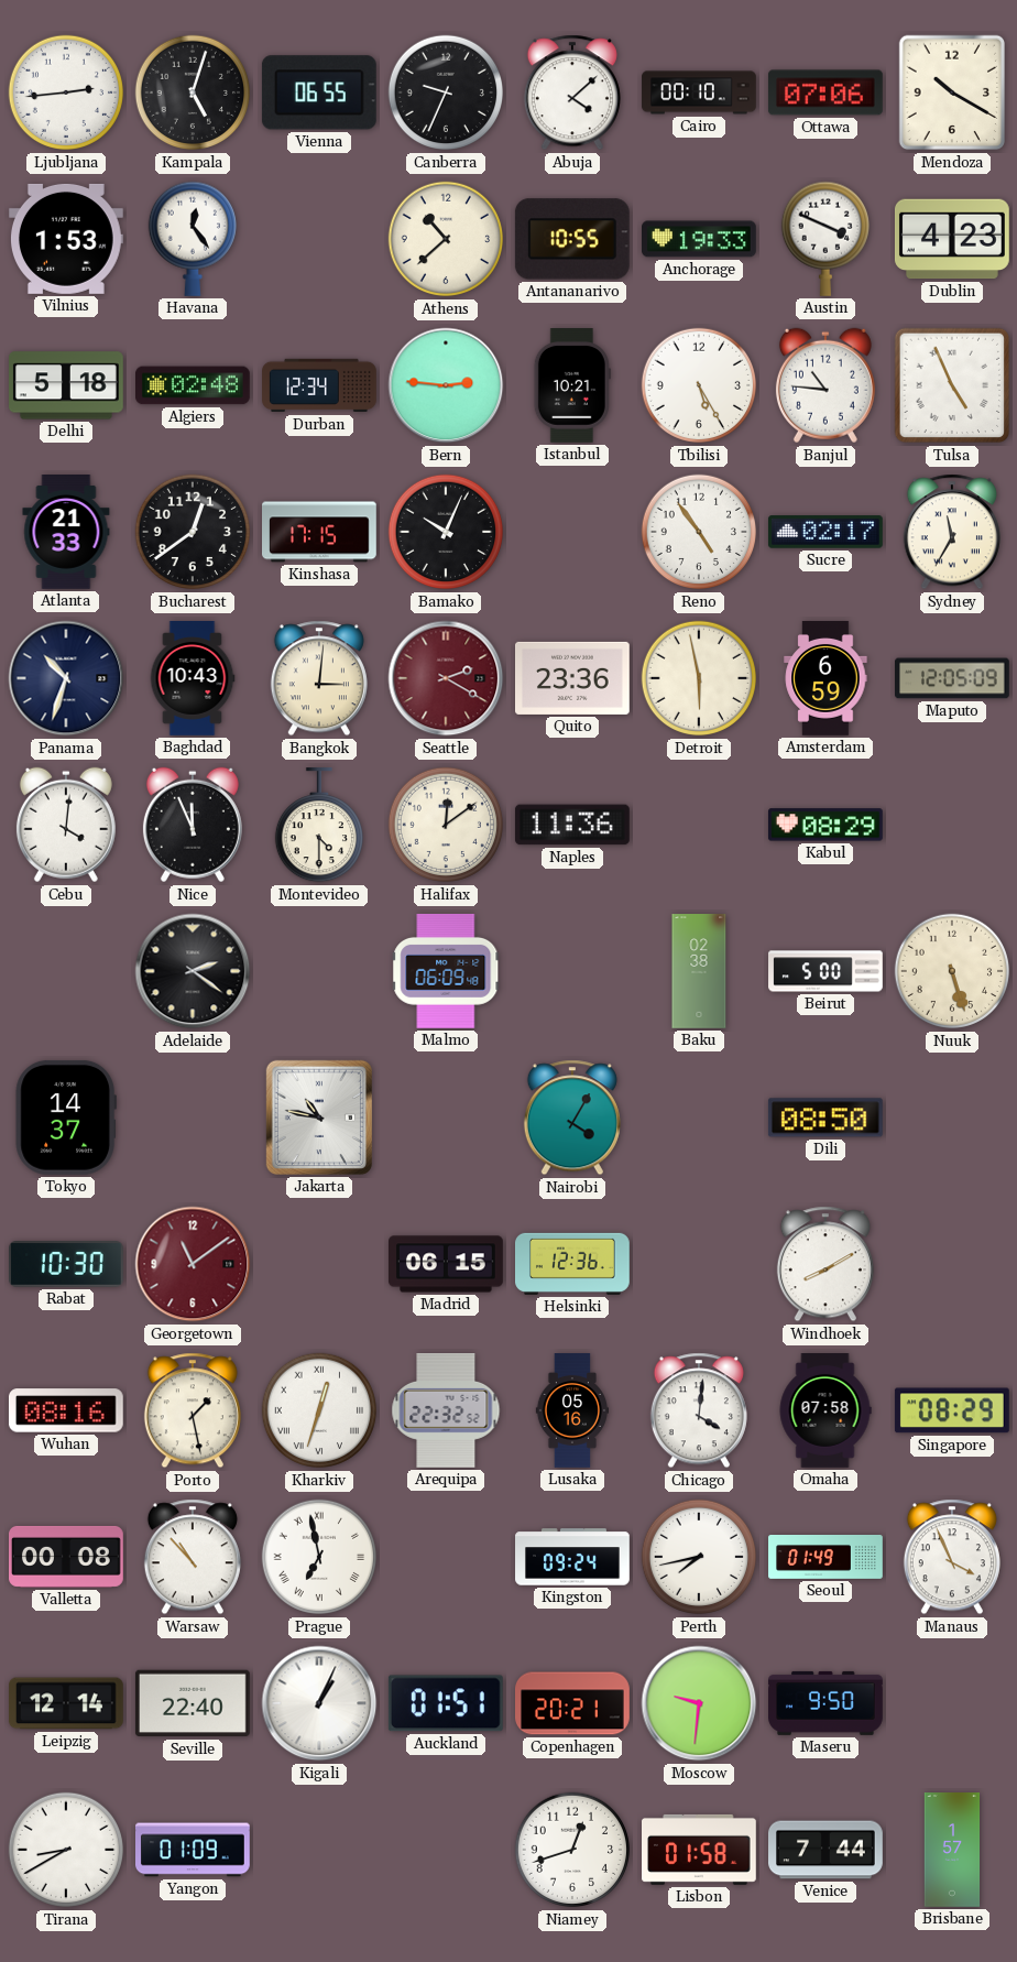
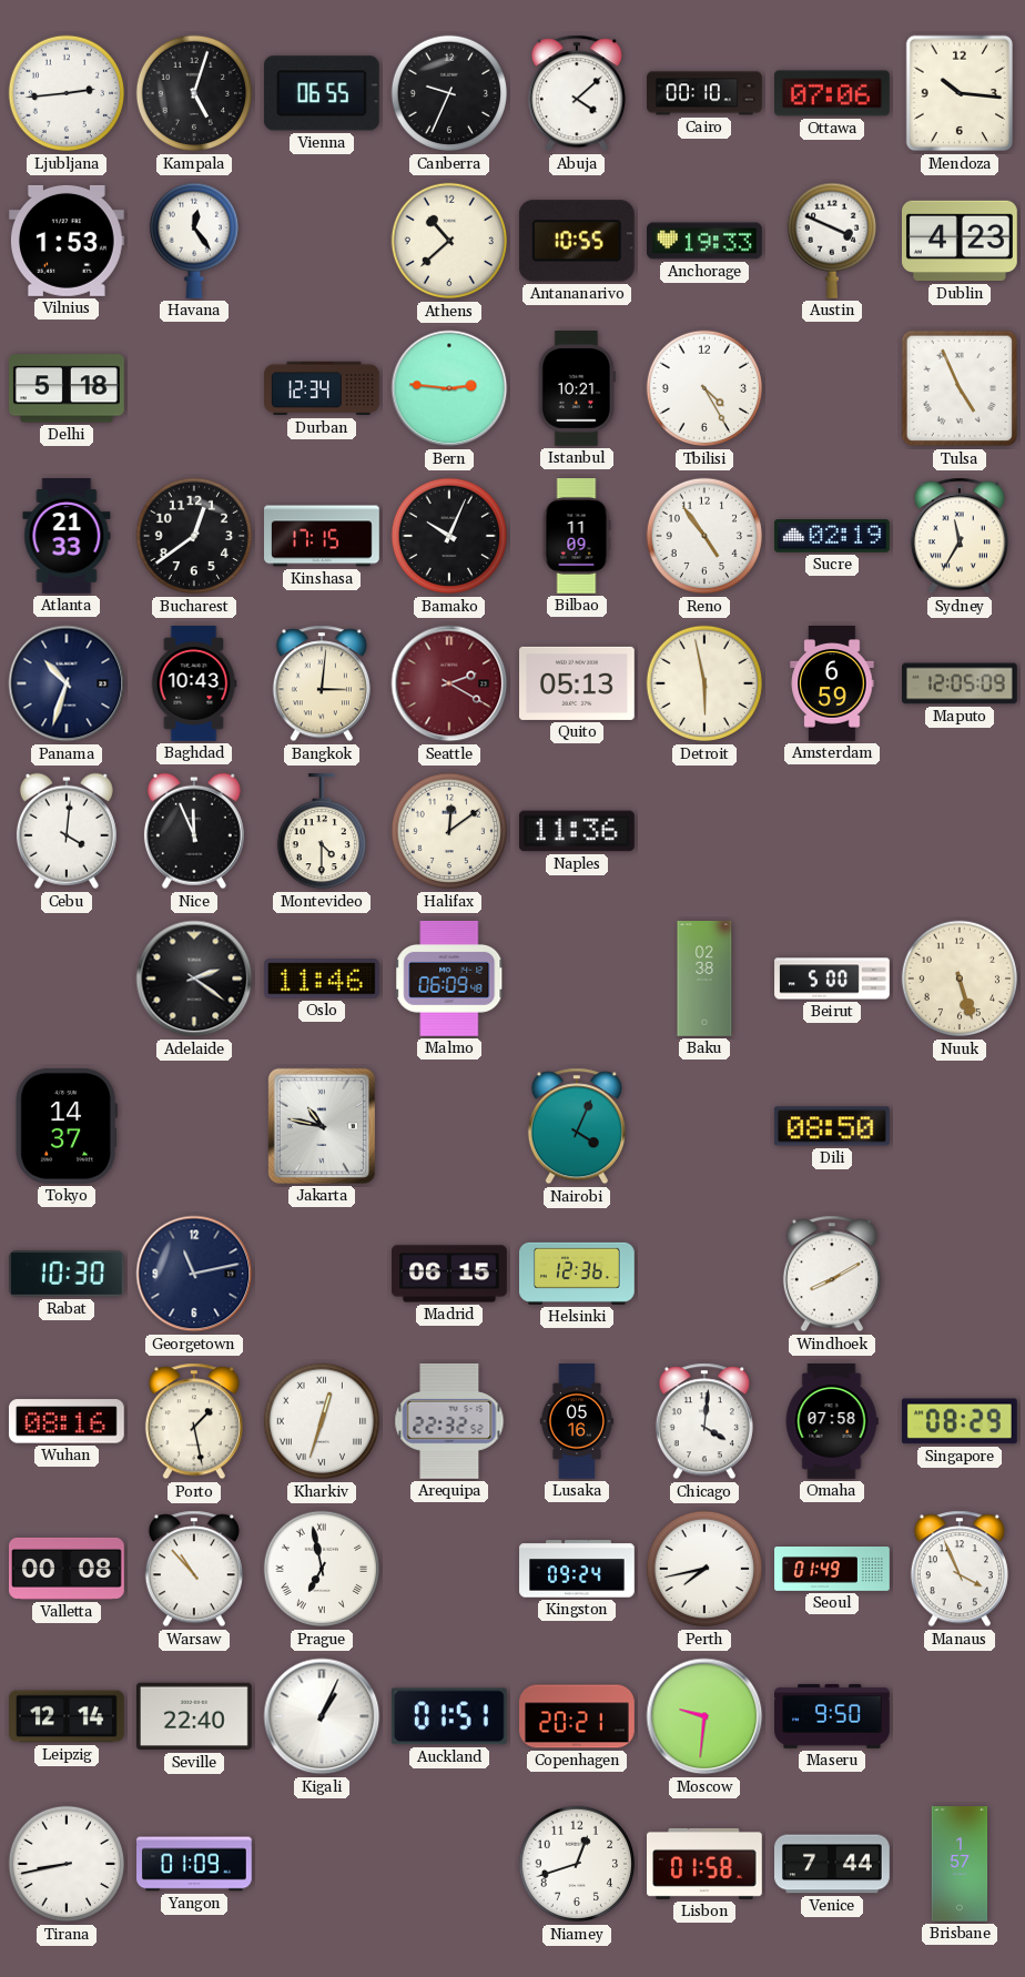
Mendoza: 10:20 -> 10:16 (960, 93)
Algiers: 02:48 -> none (194, 385)
Tbilisi: 5:25 -> 4:25 (704, 388)
Banjul: 10:46 -> none (825, 385)
Bilbao: none -> 11:09 (577, 537)
Sucre: 02:17 -> 02:19 (832, 536)
Quito: 23:36 -> 05:13 (578, 683)
Kabul: 08:29 -> none (825, 825)
Oslo: none -> 11:46 (322, 979)
Nairobi: 4:05 -> 4:04 (577, 1126)
Georgetown: 11:09 -> 11:13 (194, 1274)
Georgetown dial: burgundy -> navy (194, 1274)
Tirana: 8:40 -> 8:43 (67, 1864)
